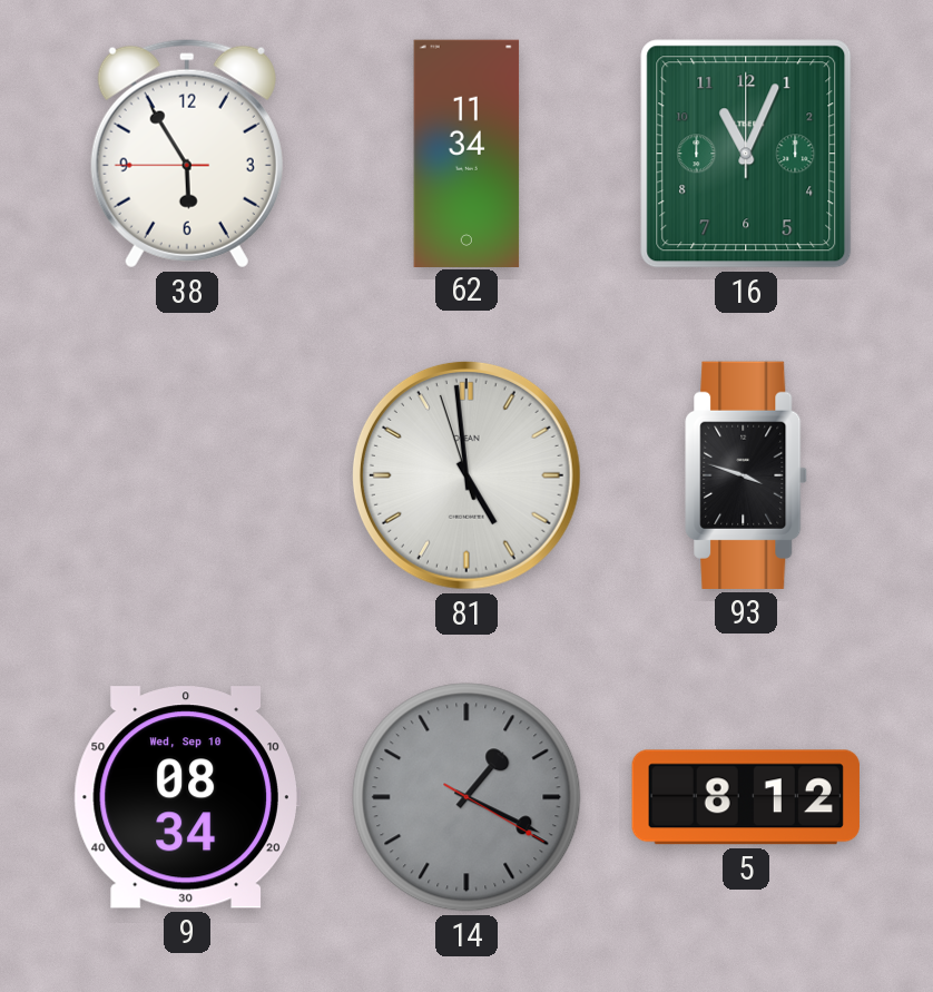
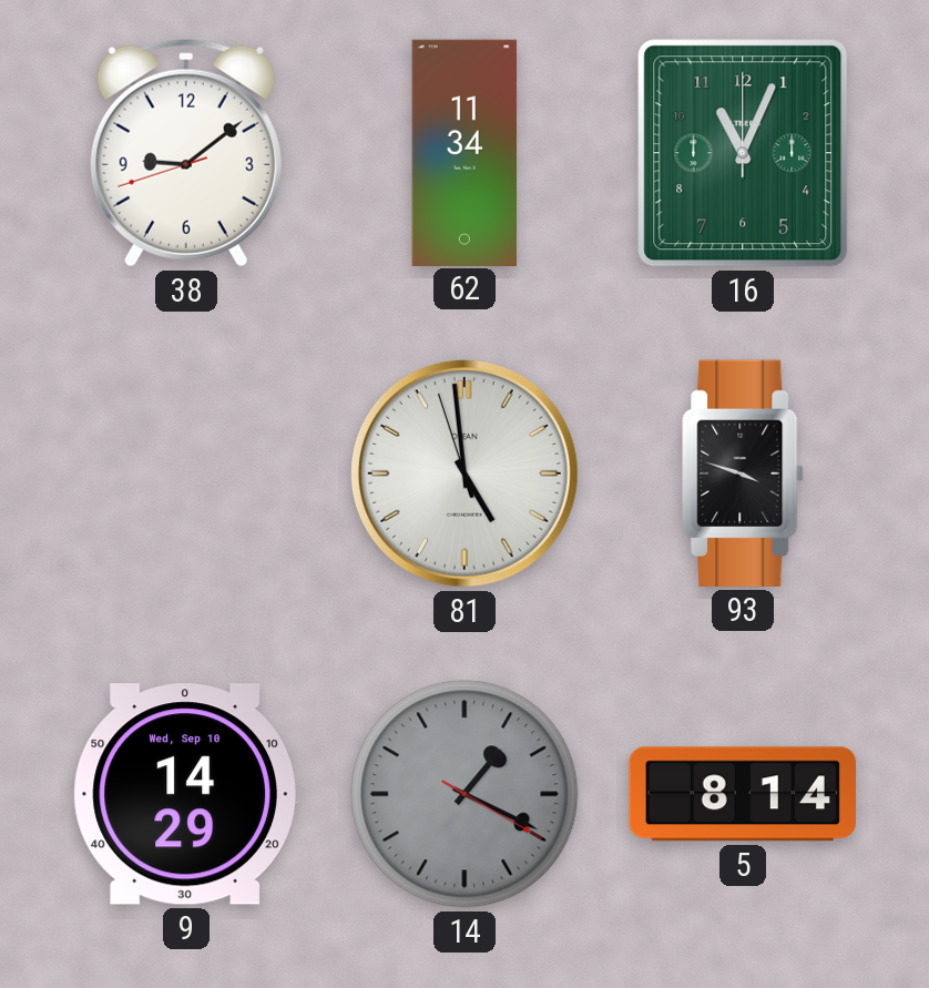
38: 5:54 -> 9:08 (186, 153)
9: 08:34 -> 14:29 (186, 794)
5: 8:12 -> 8:14 (743, 794)
